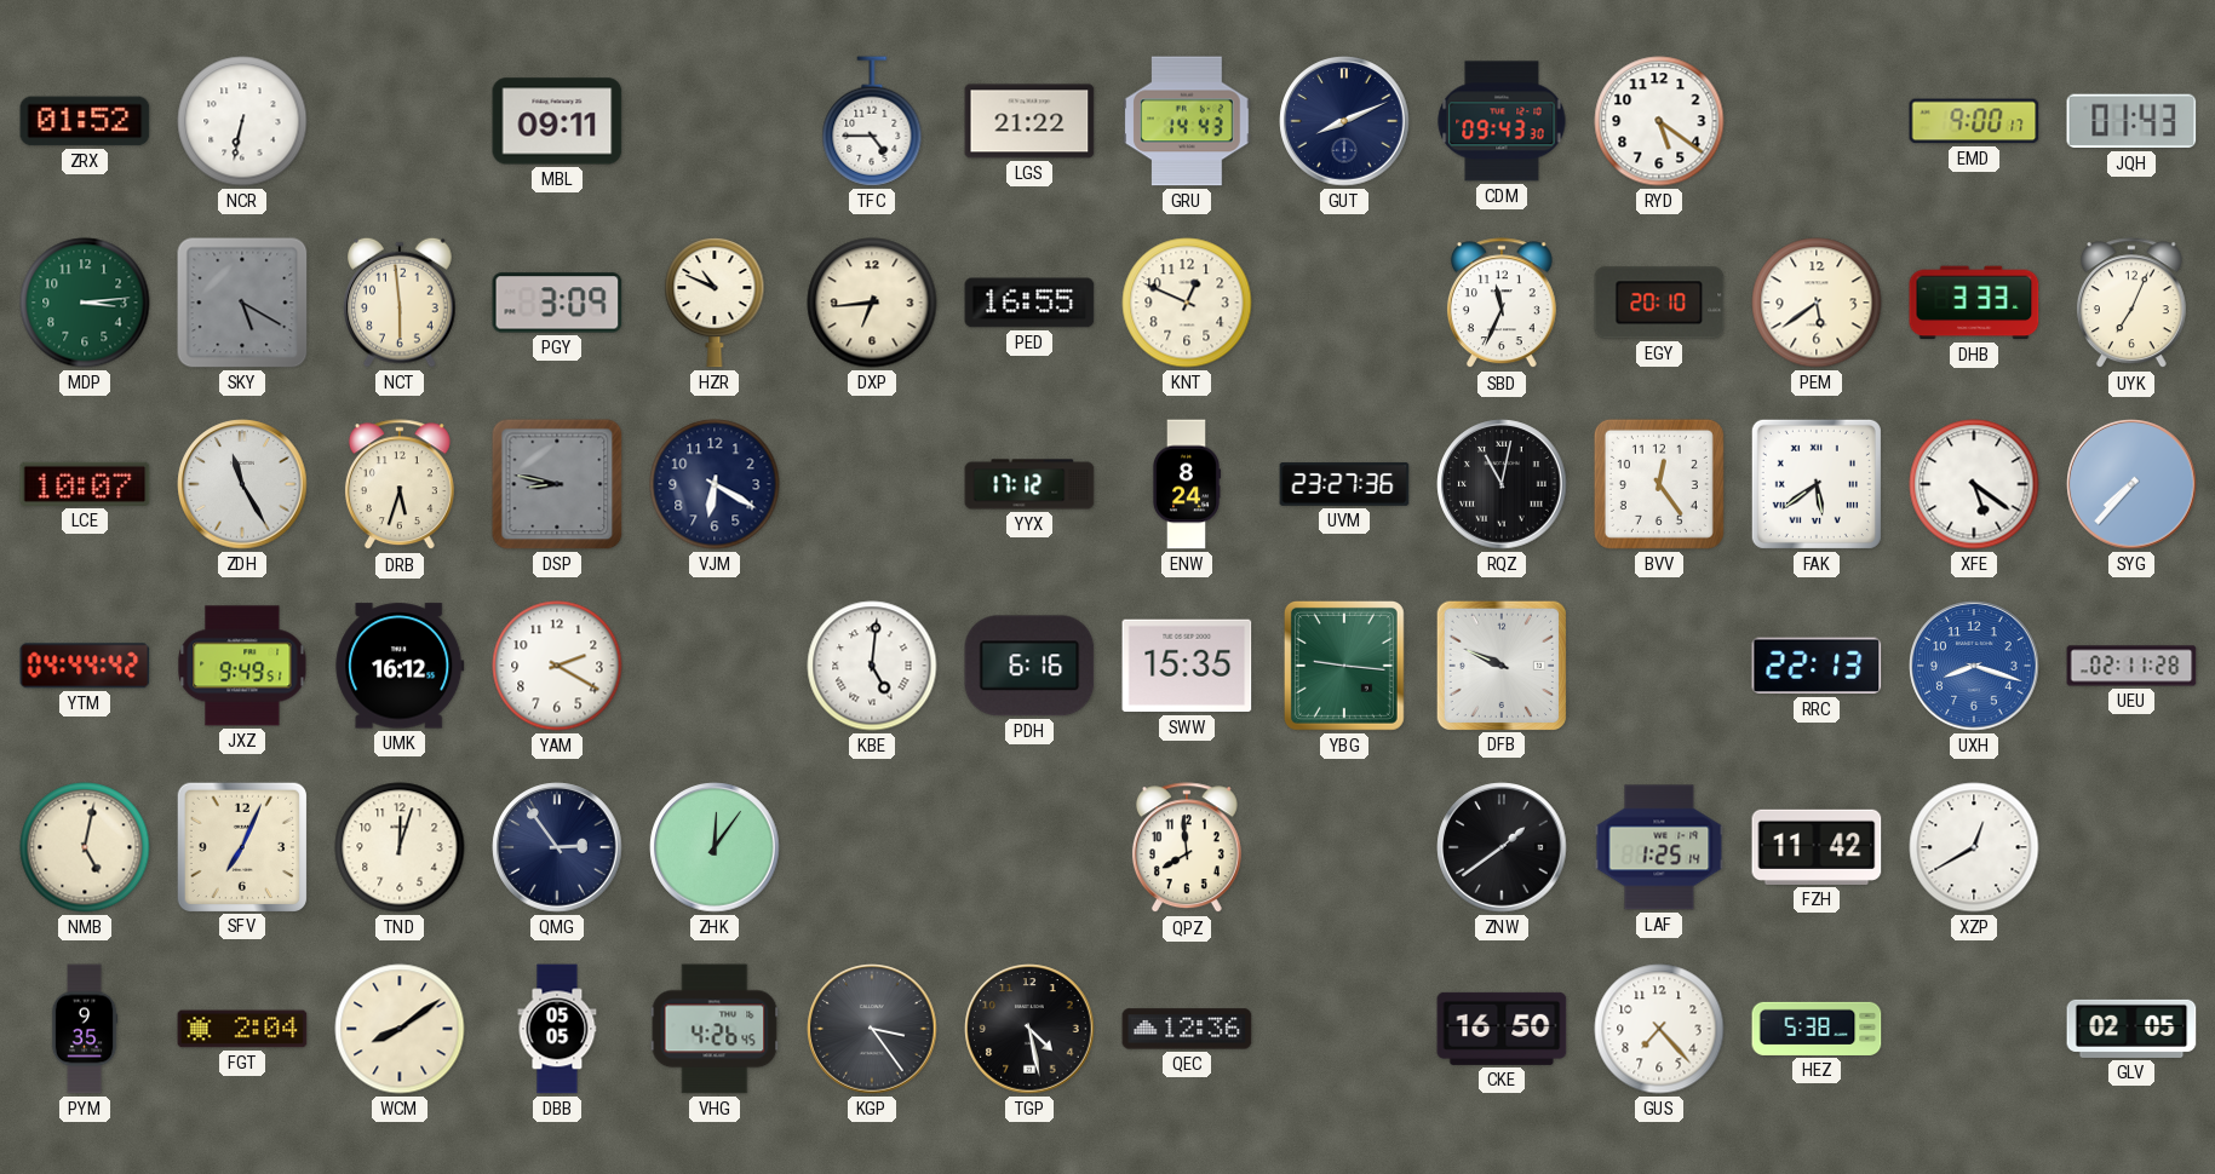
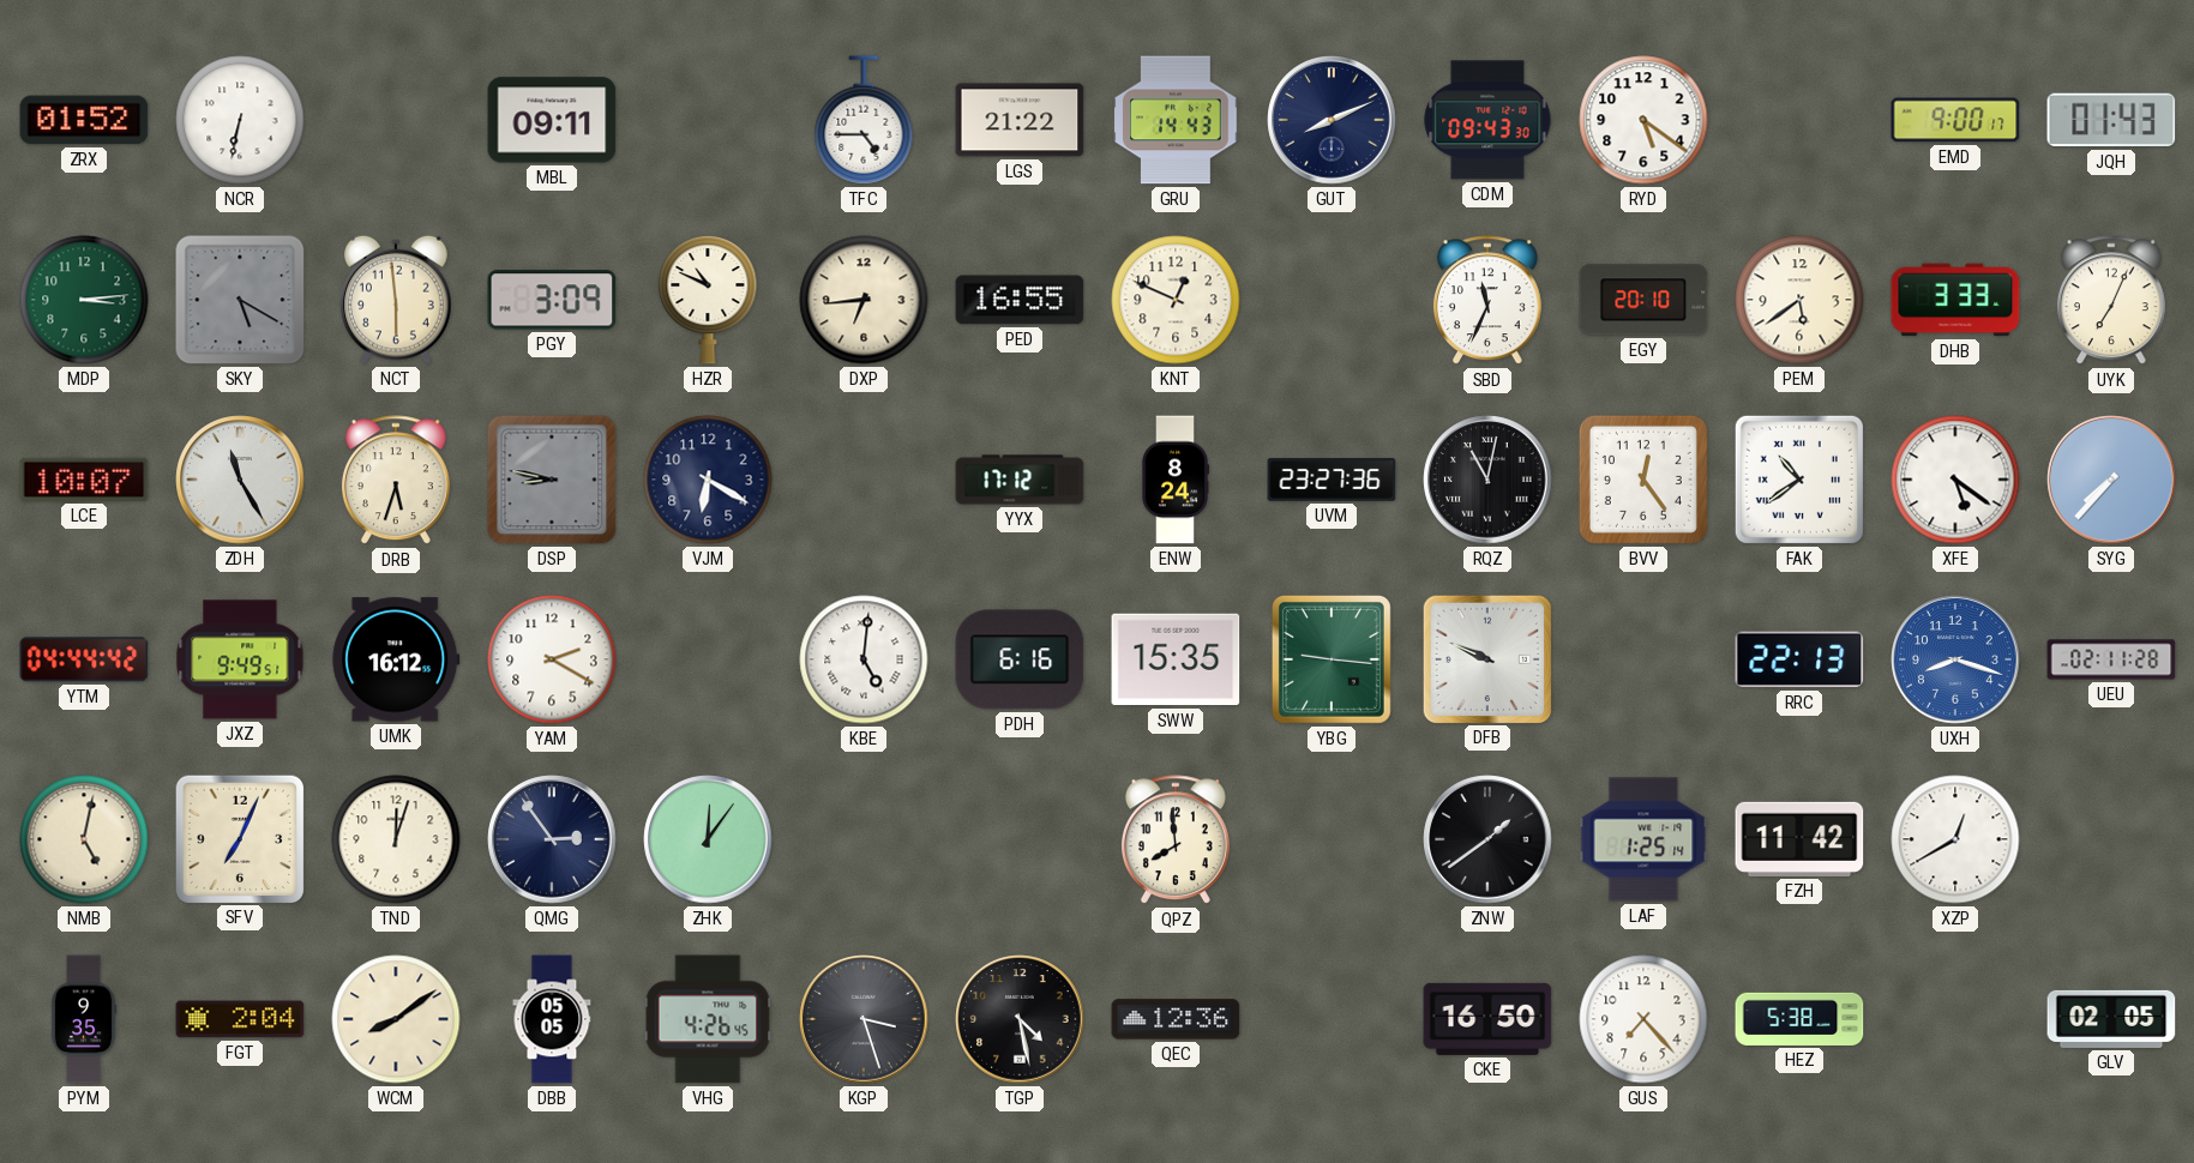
FAK: 5:39 -> 10:39 (1799, 480)
KGP: 3:24 -> 3:27 (864, 1019)
